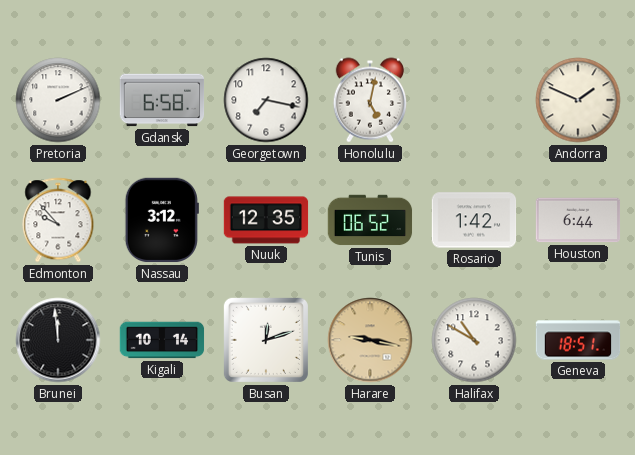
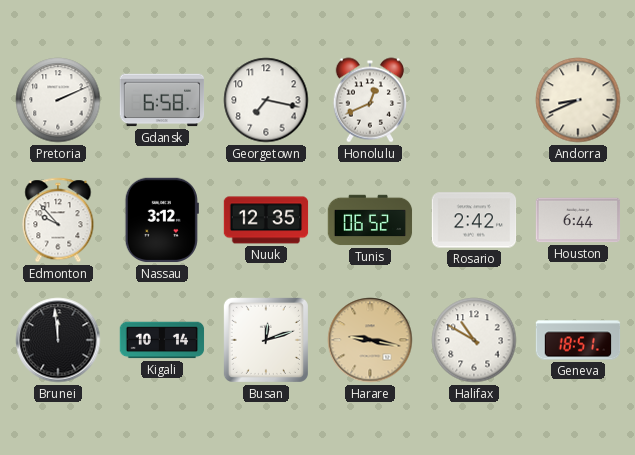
Honolulu: 5:02 -> 12:41 (369, 100)
Andorra: 1:49 -> 8:41 (578, 100)
Rosario: 1:42 -> 2:42 (474, 220)
